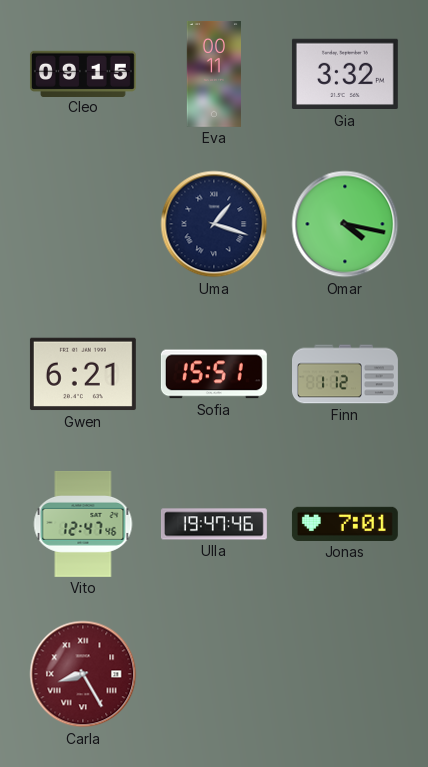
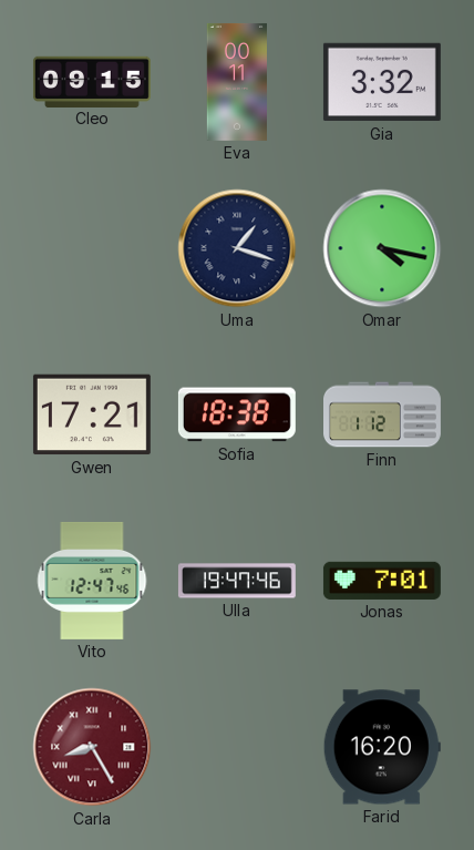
Gwen: 6:21 -> 17:21 (92, 414)
Sofia: 15:51 -> 18:38 (237, 414)
Farid: none -> 16:20 (382, 747)
